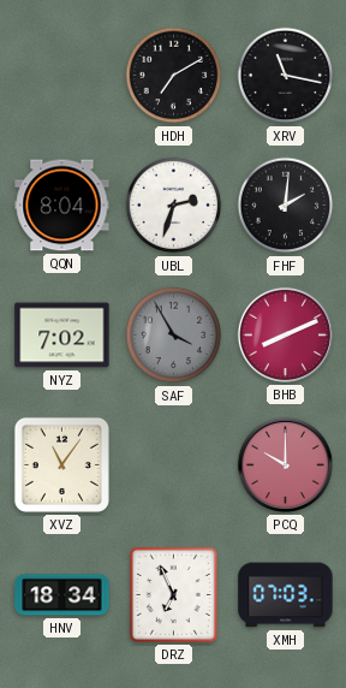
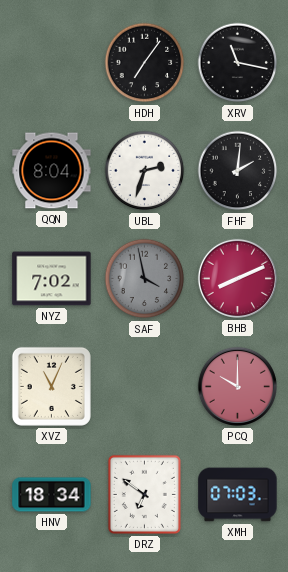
HDH: 7:10 -> 7:06 (145, 63)
SAF: 3:55 -> 3:58 (145, 279)
XVZ: 11:06 -> 11:04 (51, 386)
DRZ: 6:56 -> 6:51 (144, 494)
